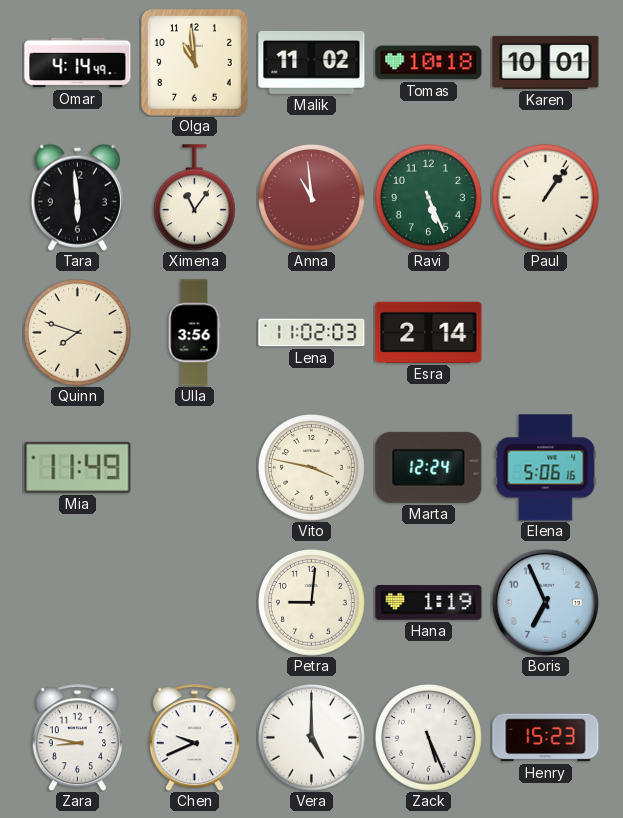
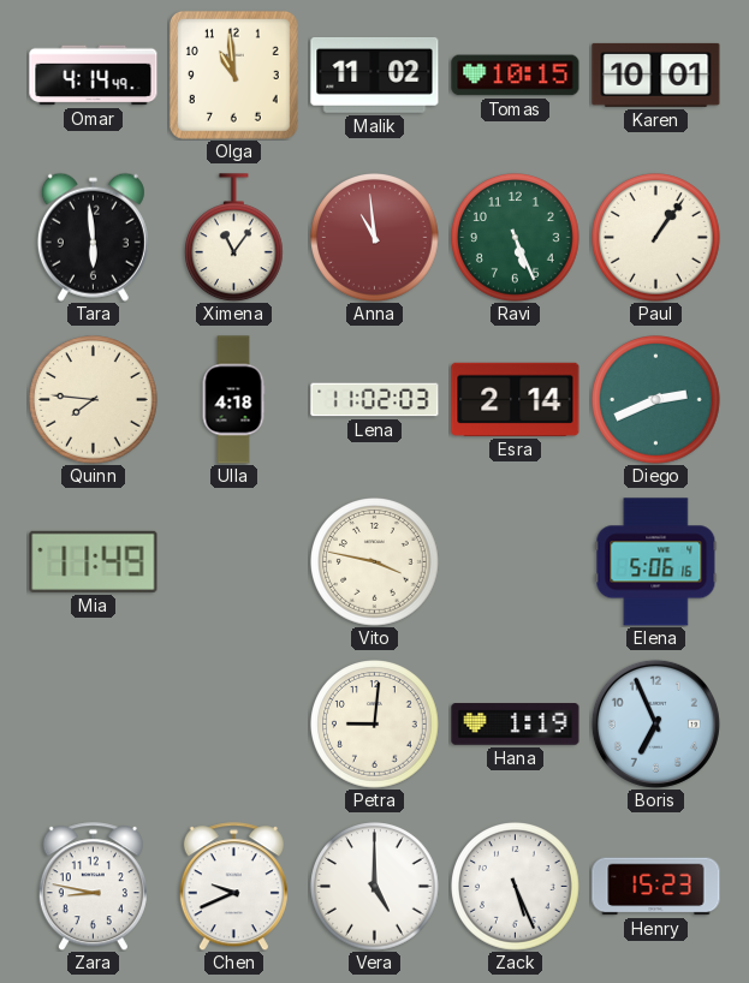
Tomas: 10:18 -> 10:15 (516, 76)
Quinn: 7:48 -> 7:46 (94, 400)
Ulla: 3:56 -> 4:18 (233, 400)
Diego: none -> 2:41 (656, 400)
Marta: 12:24 -> none (429, 467)
